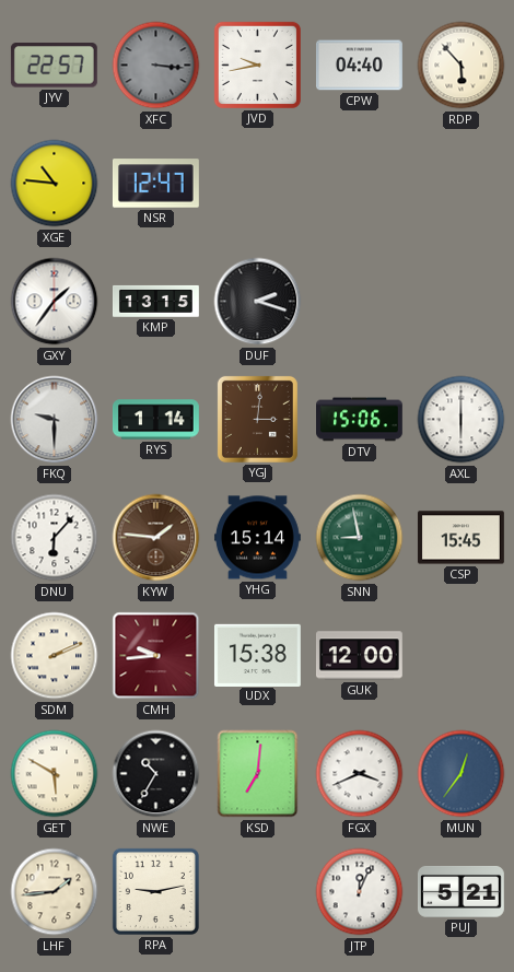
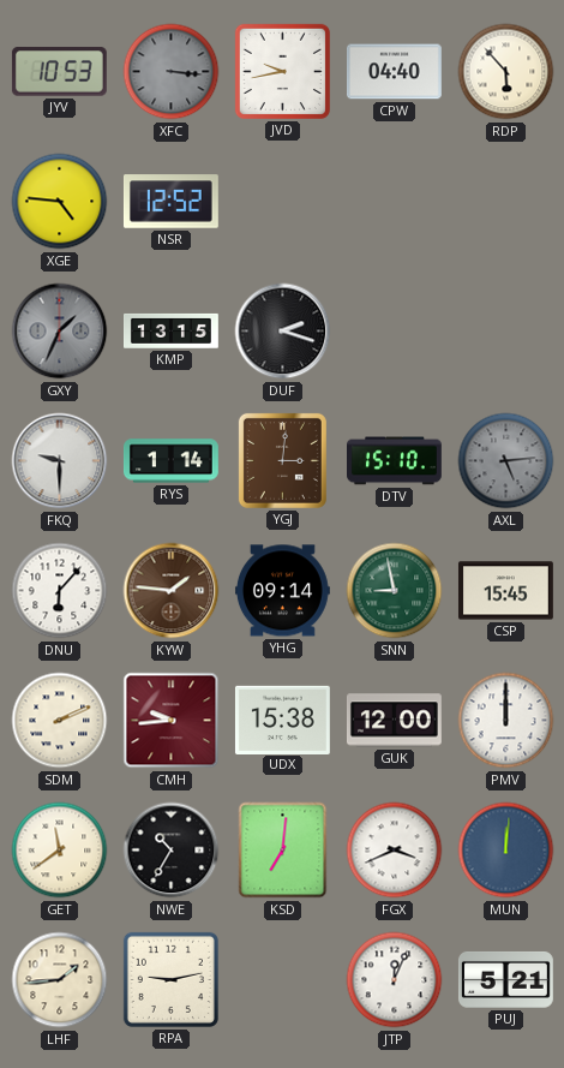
JYV: 22:57 -> 10:53 (59, 72)
XGE: 10:46 -> 4:46 (60, 202)
NSR: 12:47 -> 12:52 (170, 202)
GXY: 1:36 -> 1:34 (60, 332)
GXY dial: white -> grey (60, 332)
DTV: 15:06 -> 15:10 (395, 461)
AXL: 6:00 -> 5:14 (506, 461)
AXL dial: white -> grey (506, 461)
YHG: 15:14 -> 09:14 (282, 591)
PMV: none -> 12:00 (506, 721)
GET: 5:50 -> 11:39 (60, 851)
MUN: 12:36 -> 12:01 (506, 851)
